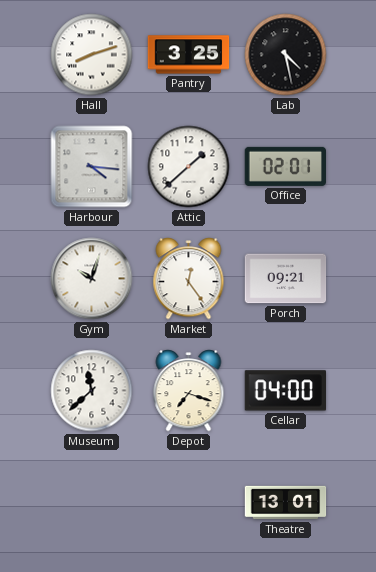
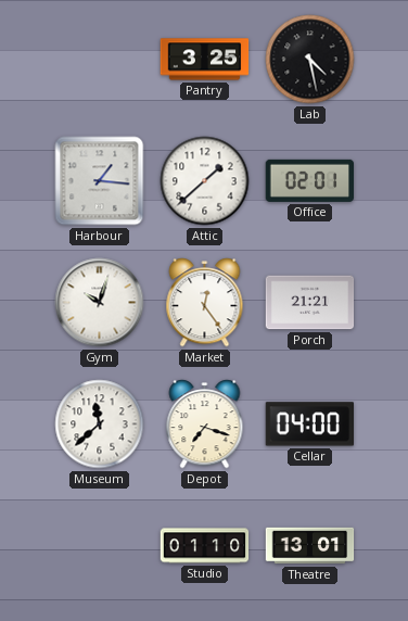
Hall: 8:12 -> none (92, 55)
Harbour: 4:16 -> 1:16 (100, 181)
Porch: 09:21 -> 21:21 (310, 303)
Studio: none -> 01:10 (205, 546)
